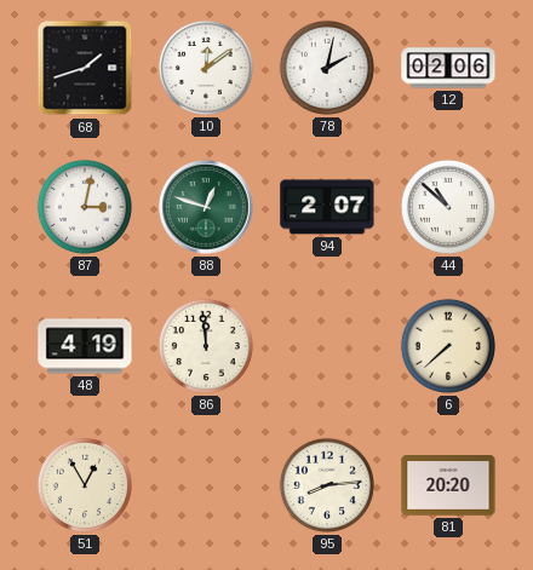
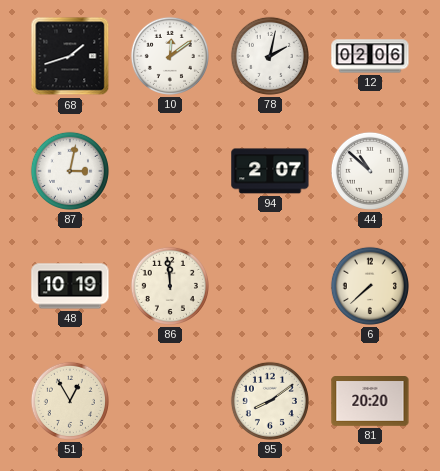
88: 12:48 -> none (207, 208)
48: 4:19 -> 10:19 (70, 286)
95: 8:14 -> 8:09 (270, 401)
